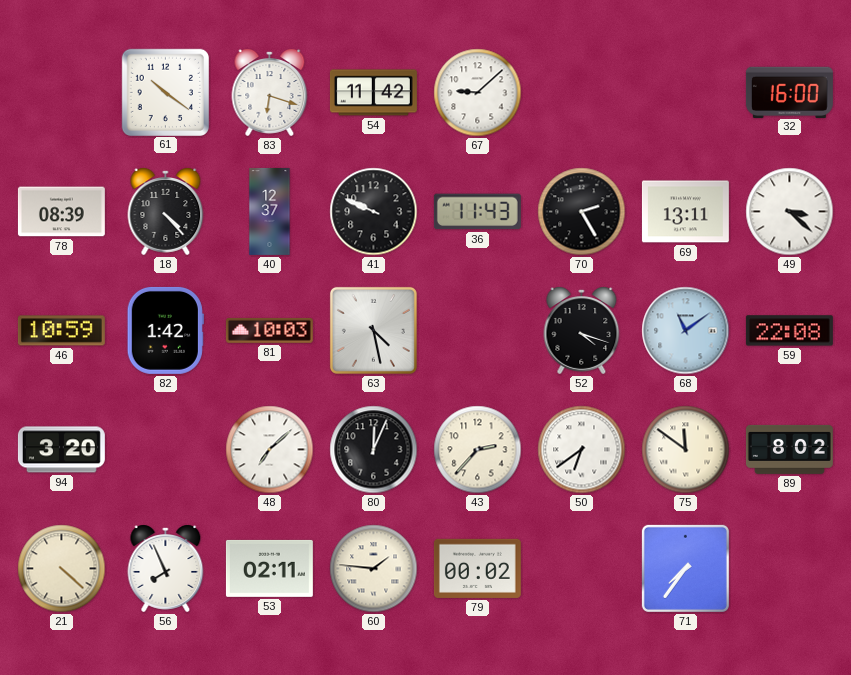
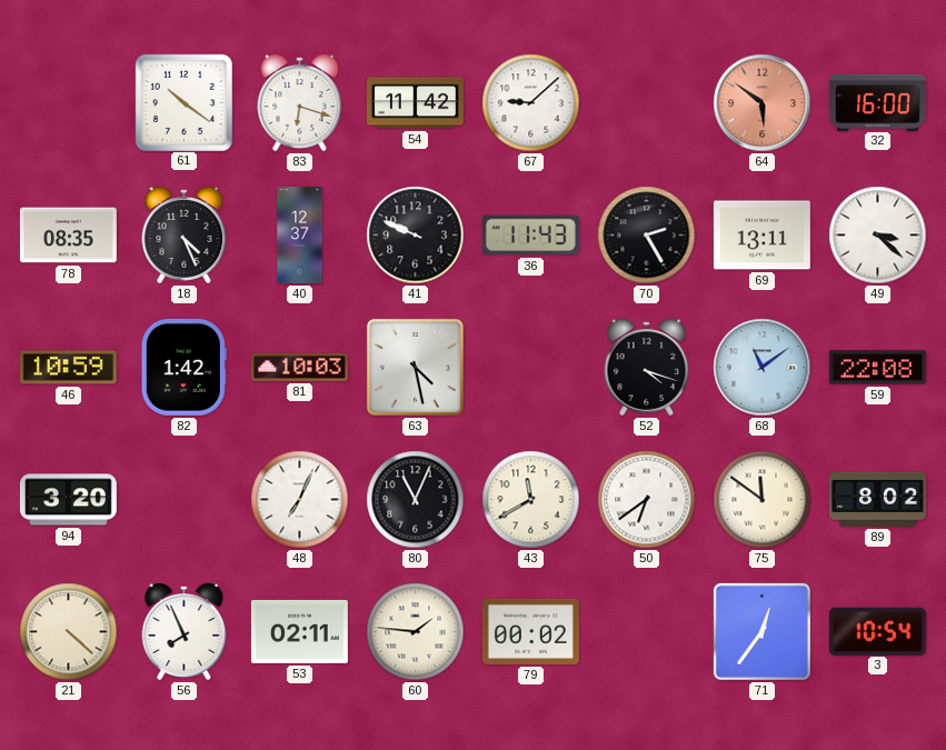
64: none -> 5:51 (763, 103)
78: 08:39 -> 08:35 (68, 236)
18: 4:23 -> 4:26 (185, 234)
48: 7:08 -> 7:04 (300, 500)
80: 12:04 -> 11:04 (416, 500)
43: 2:37 -> 11:40 (531, 500)
71: 7:36 -> 12:36 (761, 631)
3: none -> 10:54 (877, 631)
